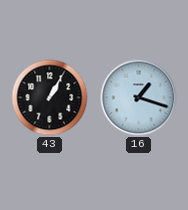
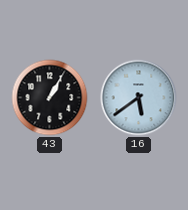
16: 1:18 -> 5:39 (139, 98)
